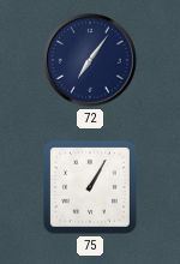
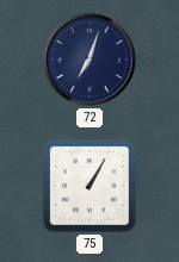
72: 7:06 -> 7:03 (89, 60)
